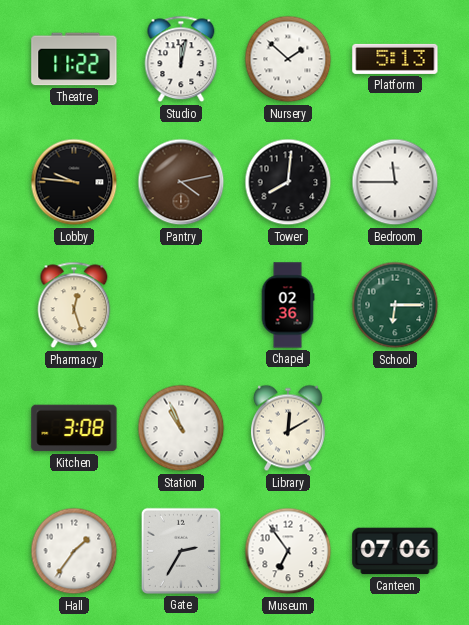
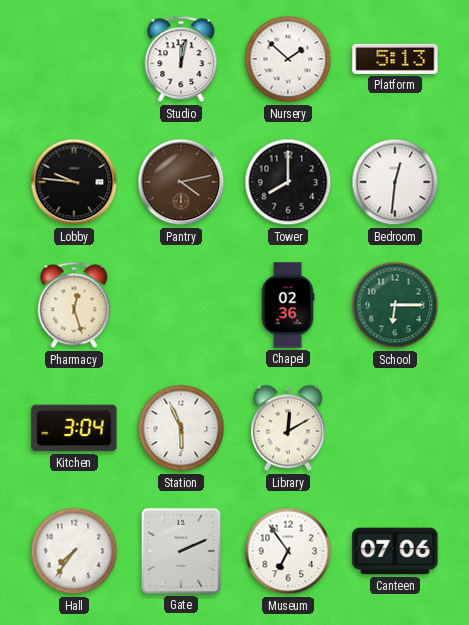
Theatre: 11:22 -> none (74, 59)
Tower: 8:01 -> 8:00 (288, 182)
Bedroom: 11:45 -> 12:31 (395, 182)
Kitchen: 3:08 -> 3:04 (74, 428)
Station: 10:56 -> 5:56 (181, 428)
Hall: 1:36 -> 7:36 (74, 551)
Gate: 2:35 -> 2:11 (181, 551)
